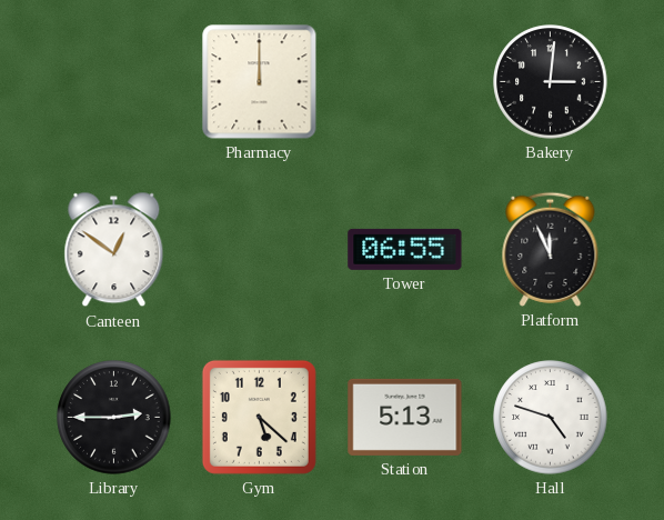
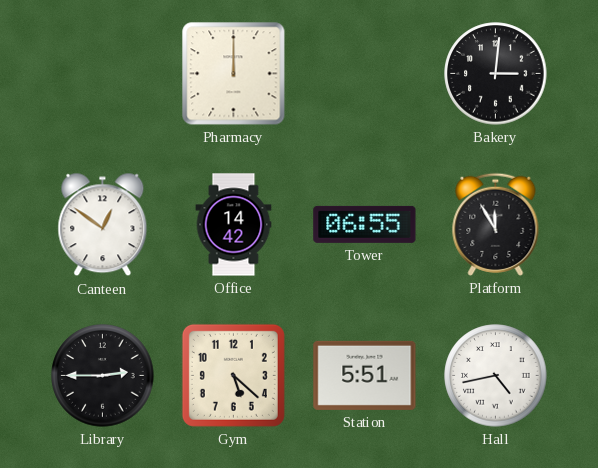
Office: none -> 14:42 (234, 225)
Platform: 11:56 -> 11:55 (496, 224)
Station: 5:13 -> 5:51 (365, 375)
Hall: 4:48 -> 4:43 (496, 376)
